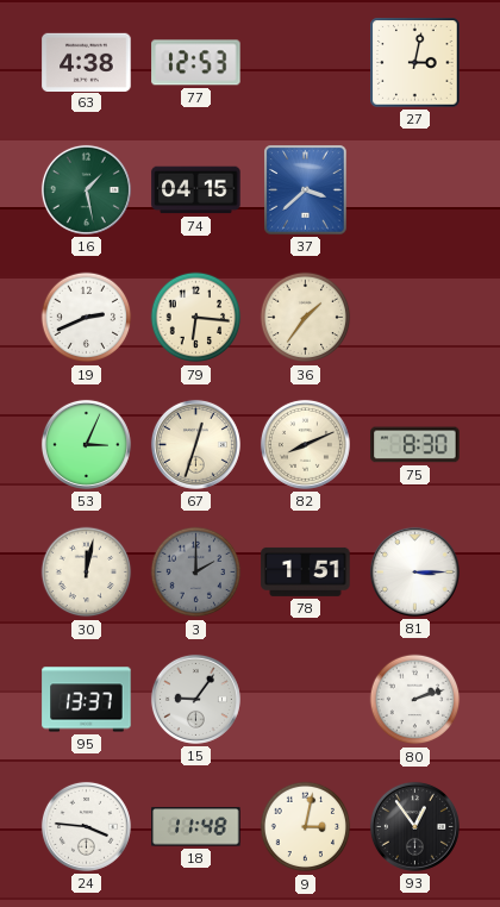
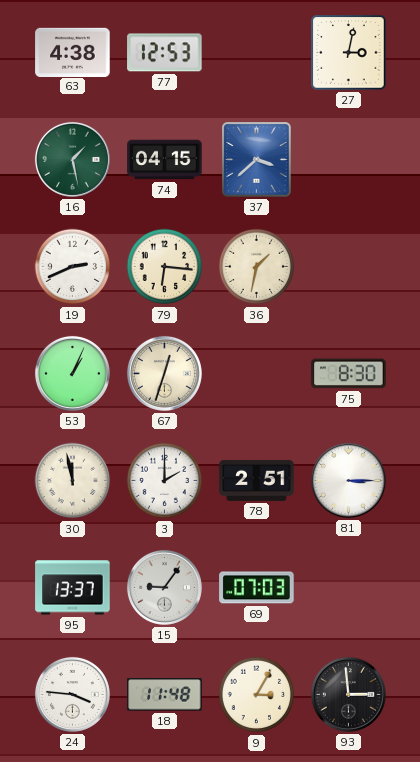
36: 1:36 -> 1:32 (257, 267)
53: 3:04 -> 1:04 (72, 373)
82: 8:11 -> none (305, 444)
30: 12:02 -> 11:58 (73, 481)
3 dial: grey -> white (165, 481)
78: 1:51 -> 2:51 (257, 480)
69: none -> 07:03 (257, 588)
80: 2:12 -> none (415, 700)
9: 3:02 -> 3:05 (257, 695)
93: 12:54 -> 2:59 (348, 694)
